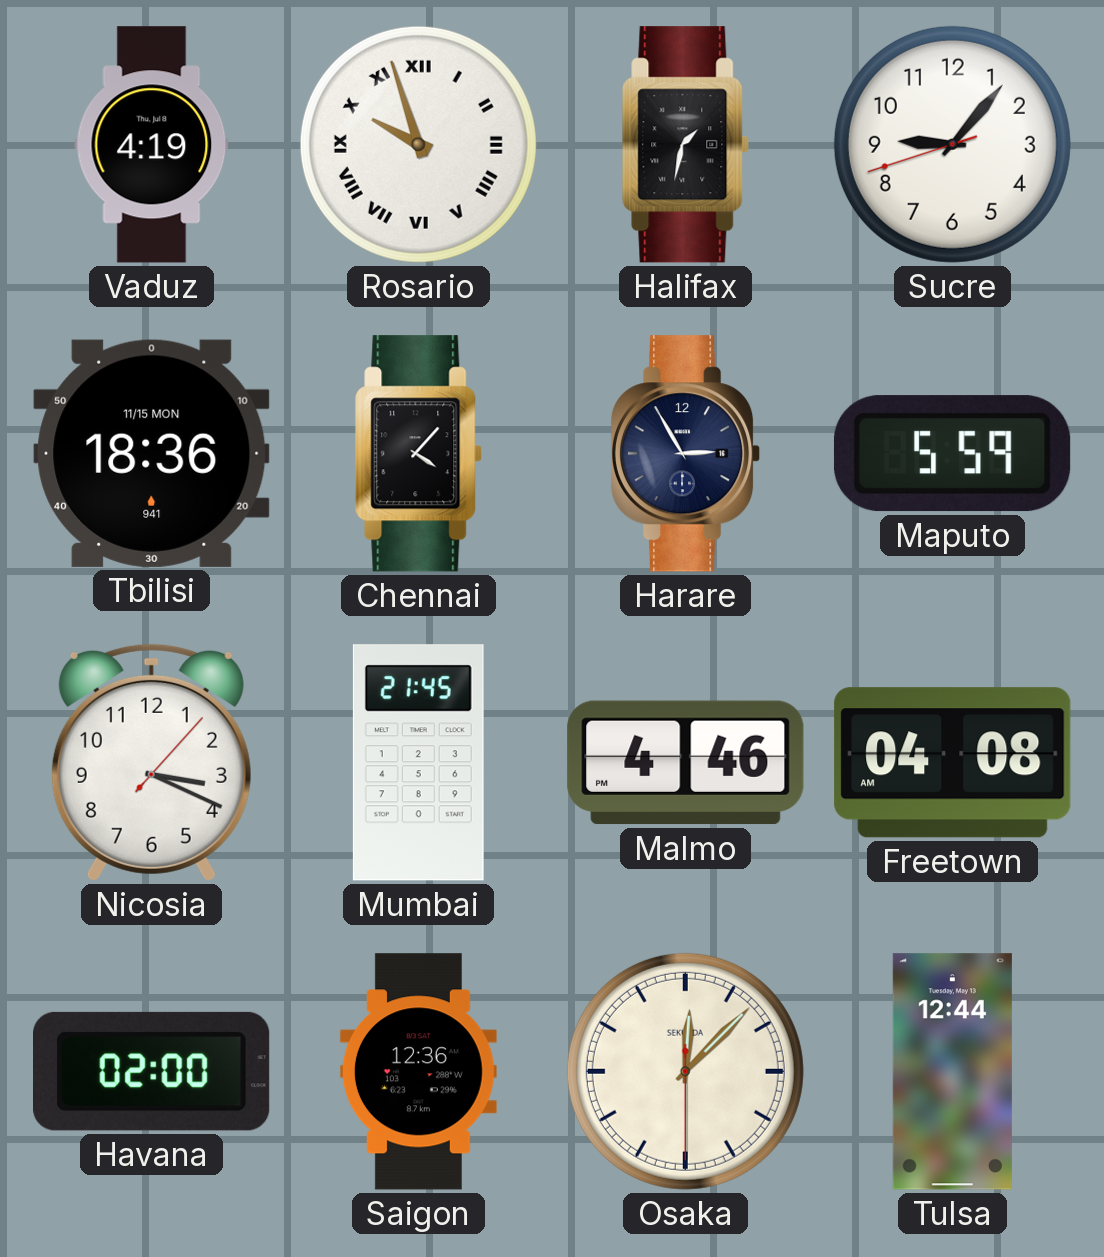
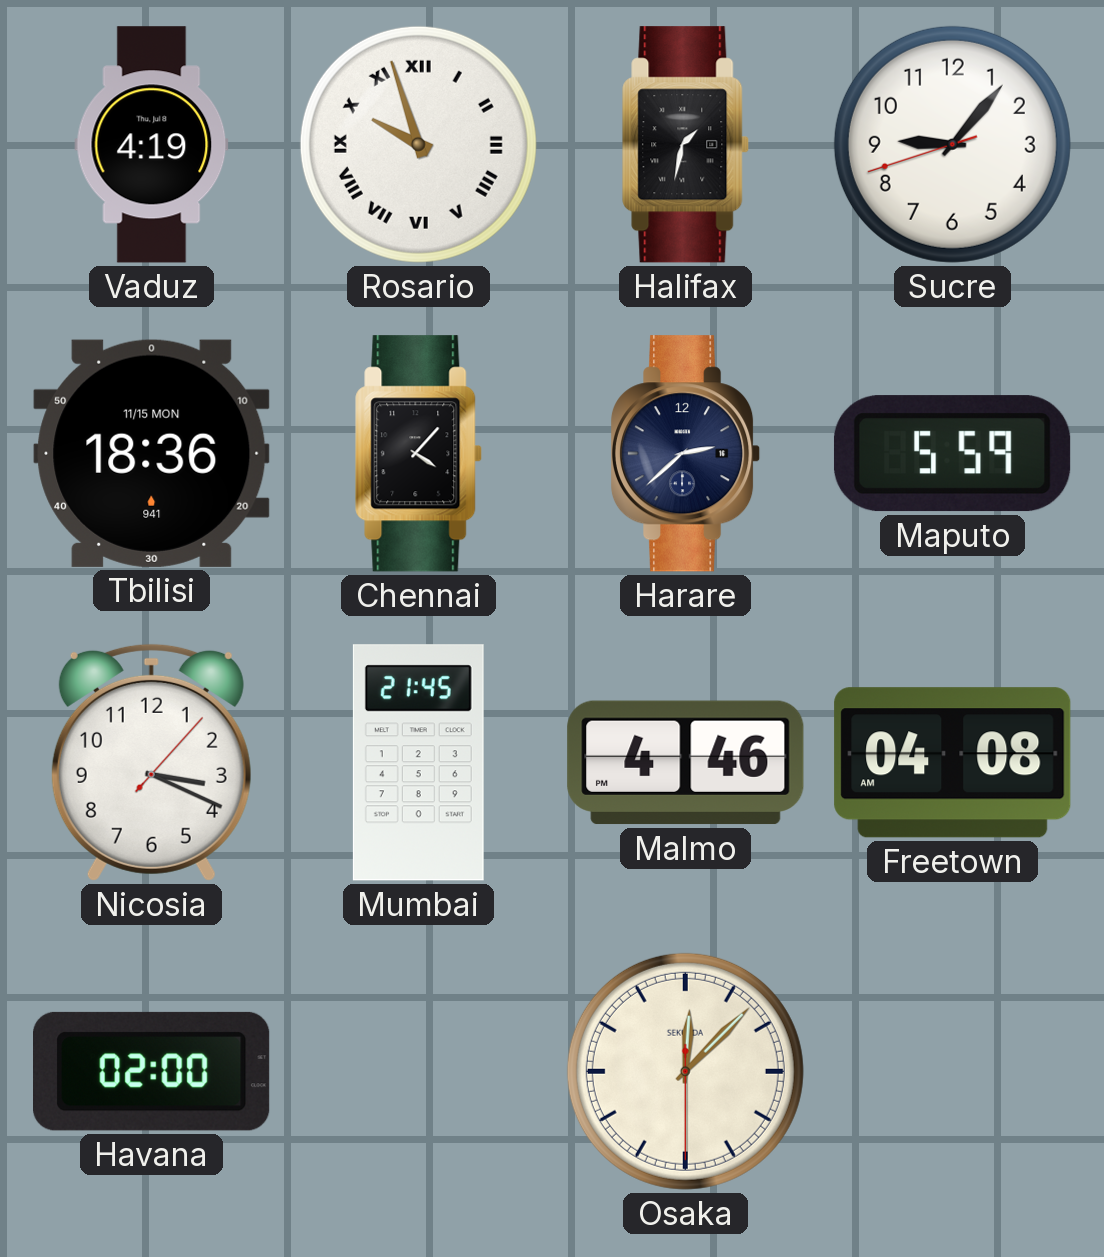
Harare: 2:55 -> 2:38 (686, 454)
Saigon: 12:36 -> none (418, 1072)
Tulsa: 12:44 -> none (952, 1072)
